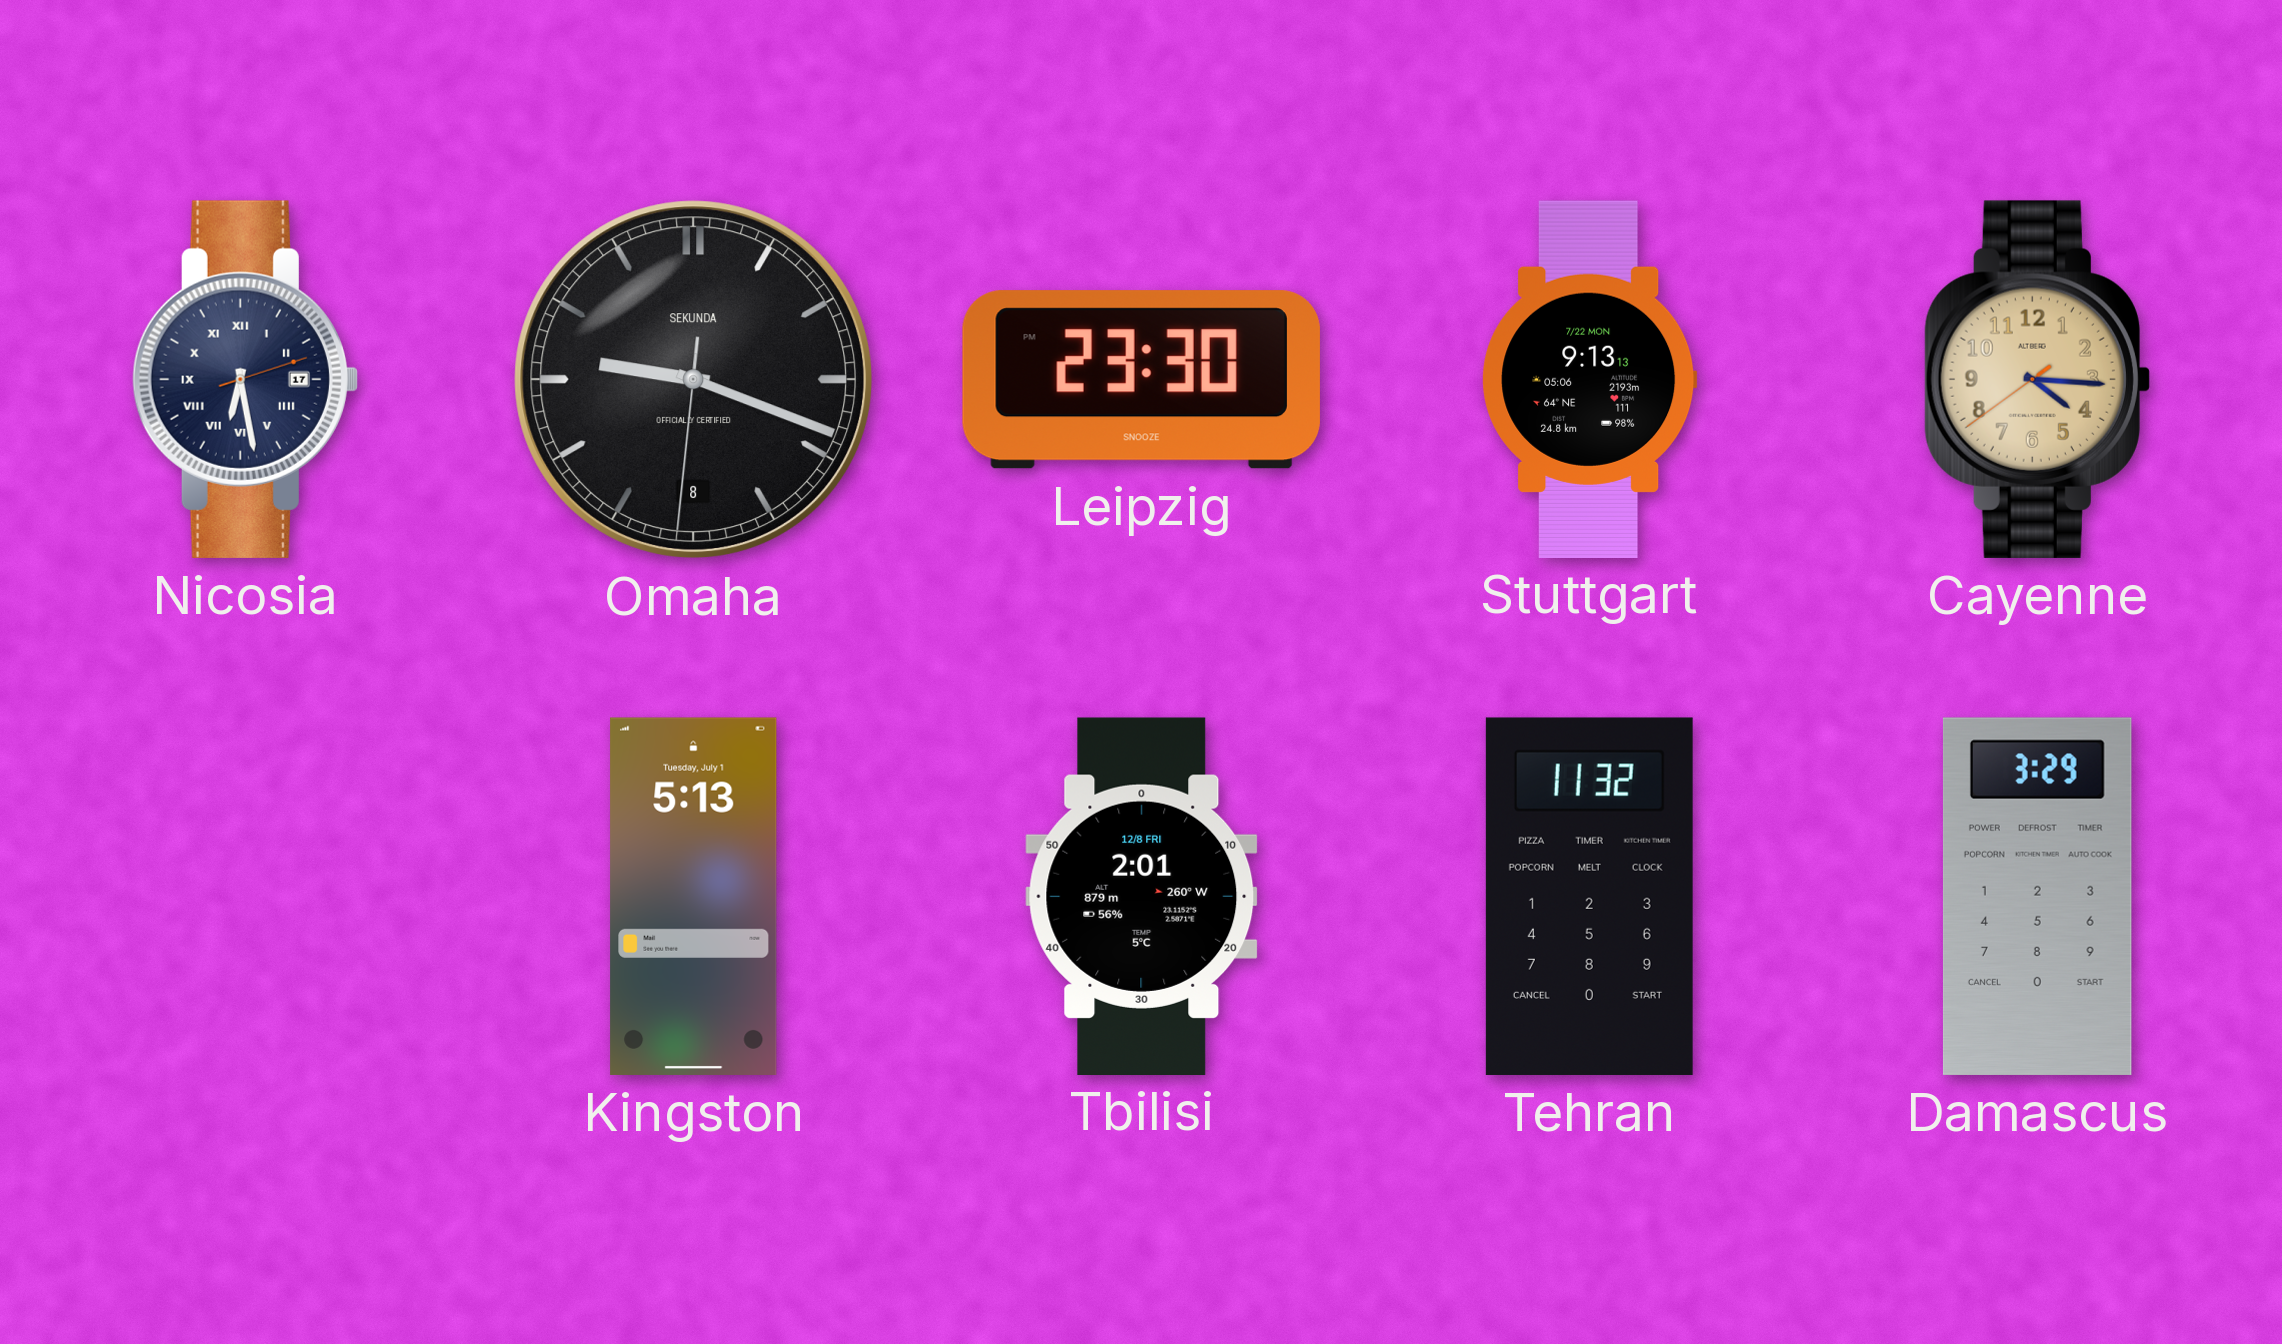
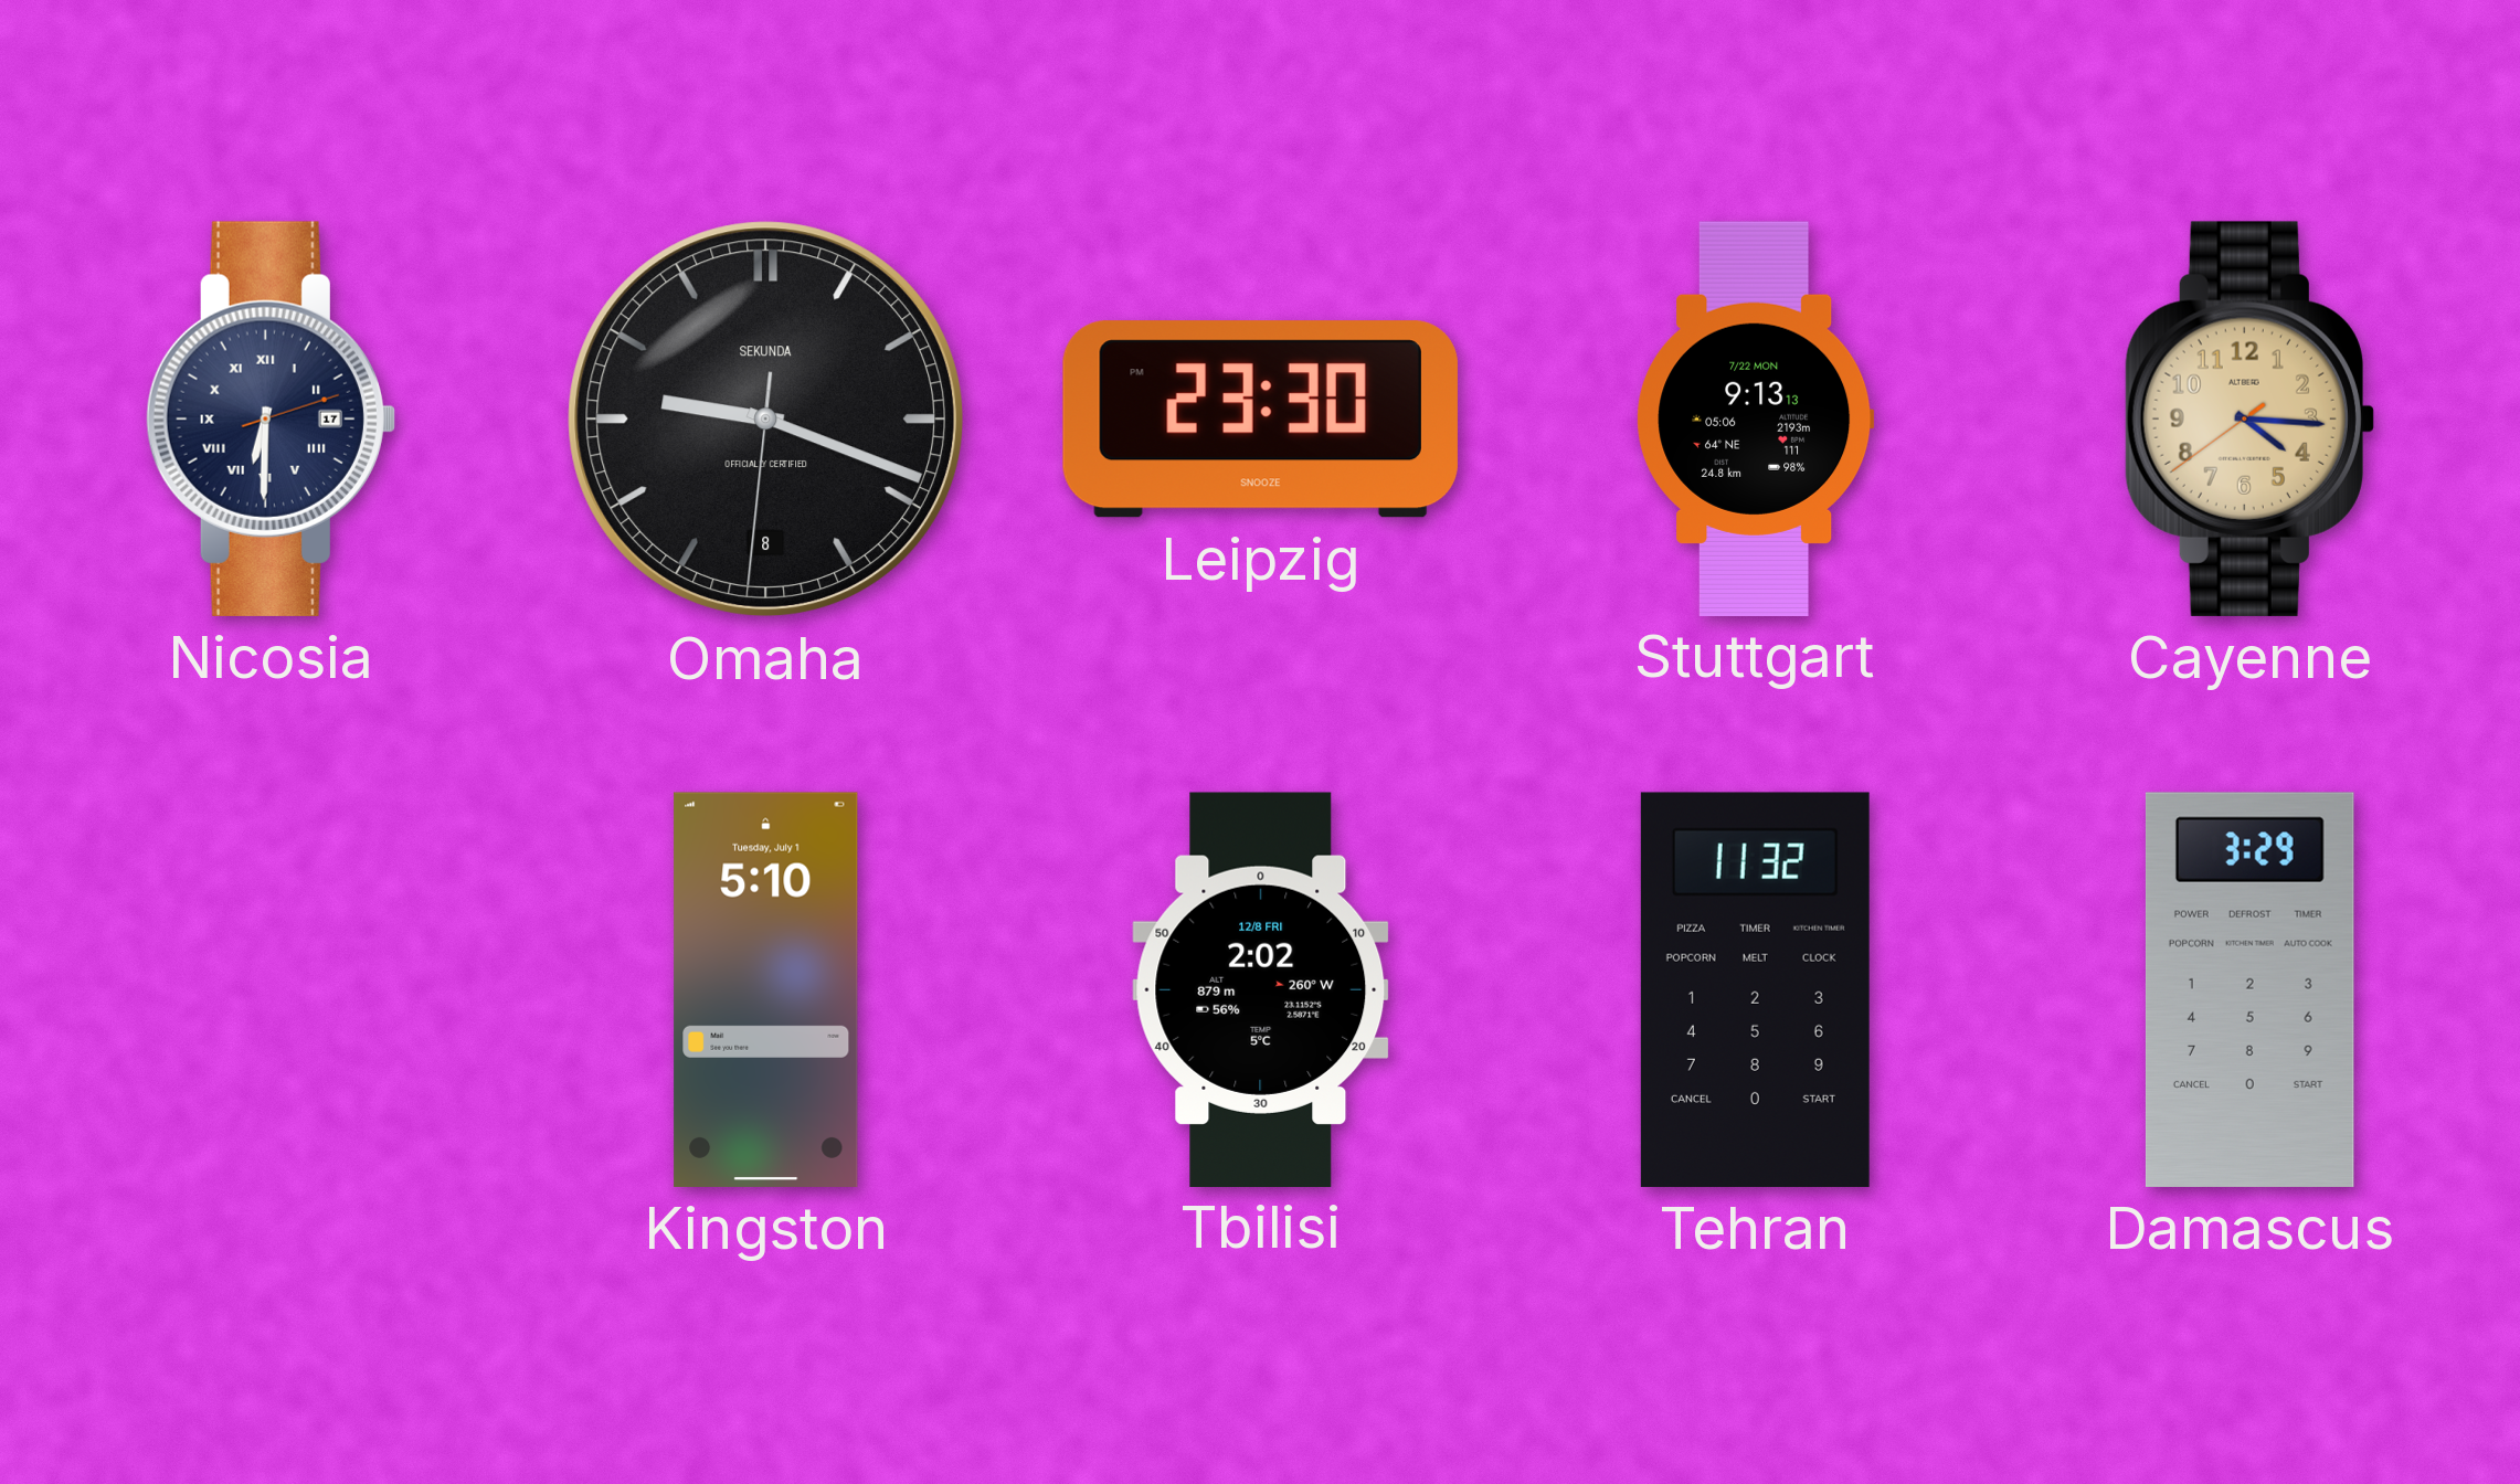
Nicosia: 6:28 -> 6:30 (271, 418)
Kingston: 5:13 -> 5:10 (766, 989)
Tbilisi: 2:01 -> 2:02 (1261, 989)
